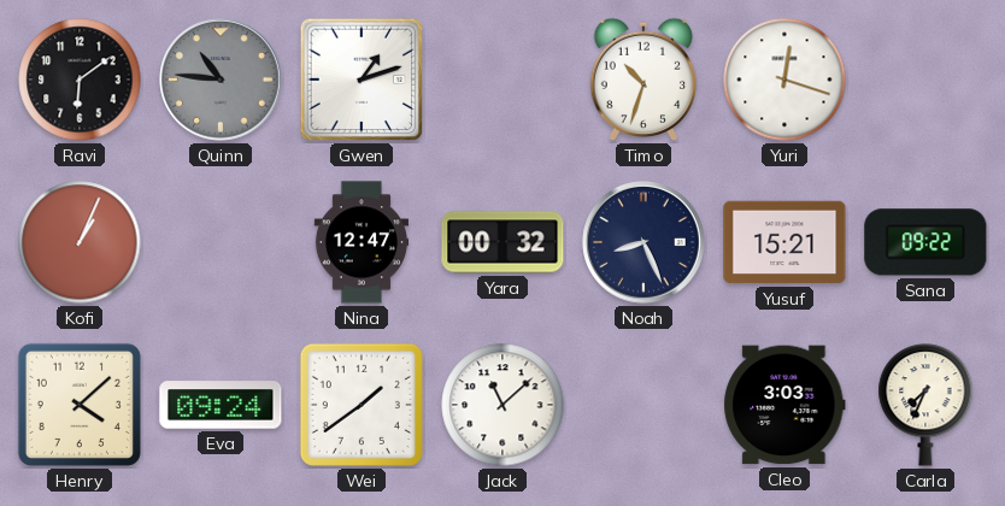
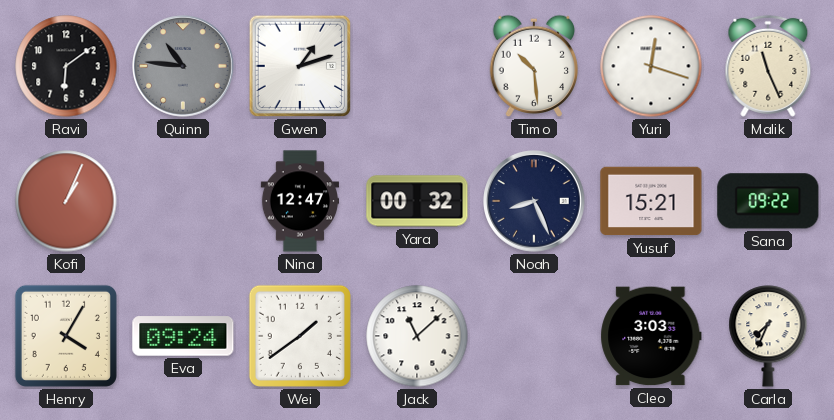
Timo: 10:33 -> 10:29 (534, 66)
Malik: none -> 11:26 (768, 66)
Henry: 4:08 -> 4:05 (66, 336)
